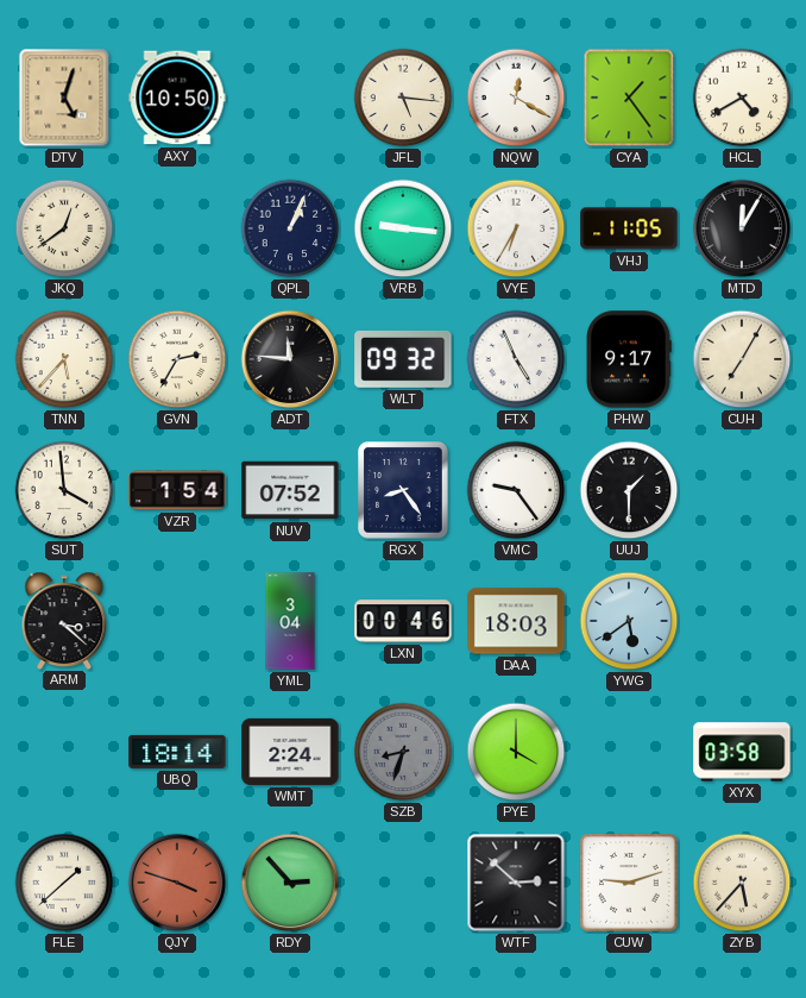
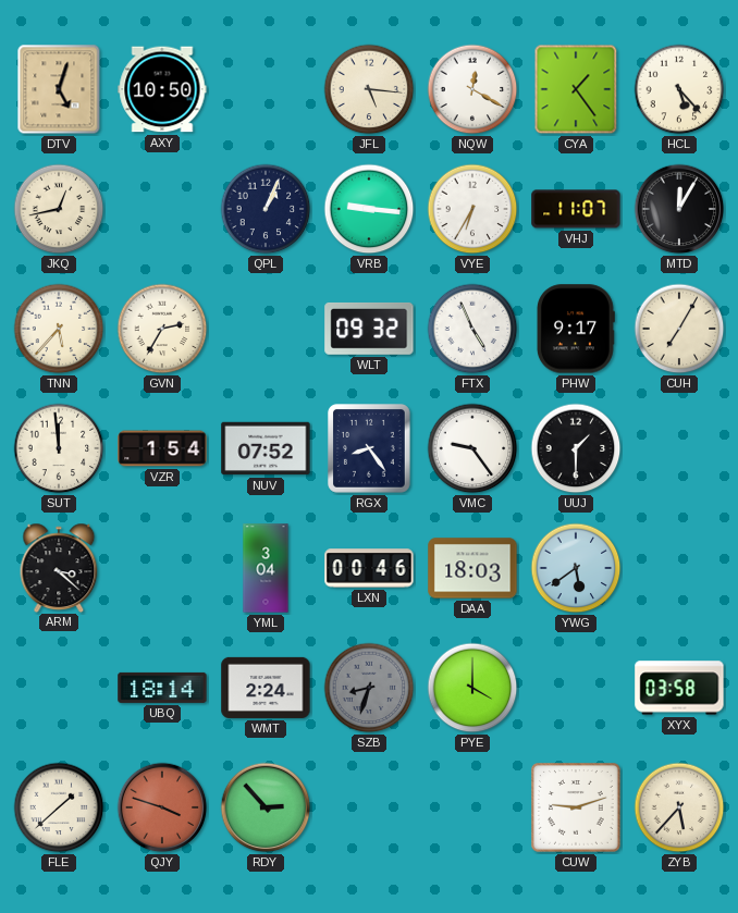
HCL: 4:40 -> 5:23 (679, 89)
JKQ: 12:39 -> 12:43 (59, 209)
VHJ: 11:05 -> 11:07 (576, 209)
ADT: 11:46 -> none (290, 359)
SUT: 3:59 -> 11:59 (59, 448)
WTF: 2:52 -> none (516, 883)
